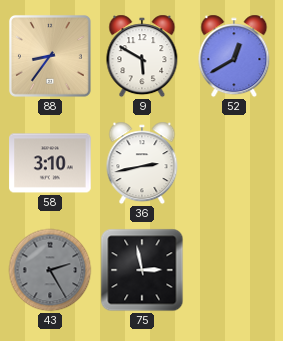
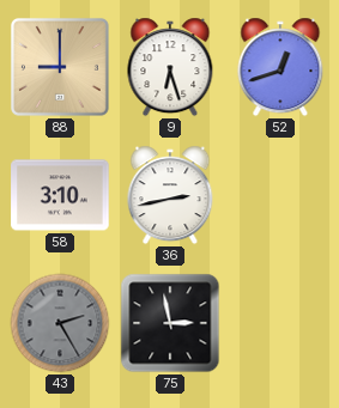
88: 8:36 -> 9:00 (60, 67)
9: 5:50 -> 6:27 (170, 67)
52: 12:40 -> 12:42 (280, 67)
